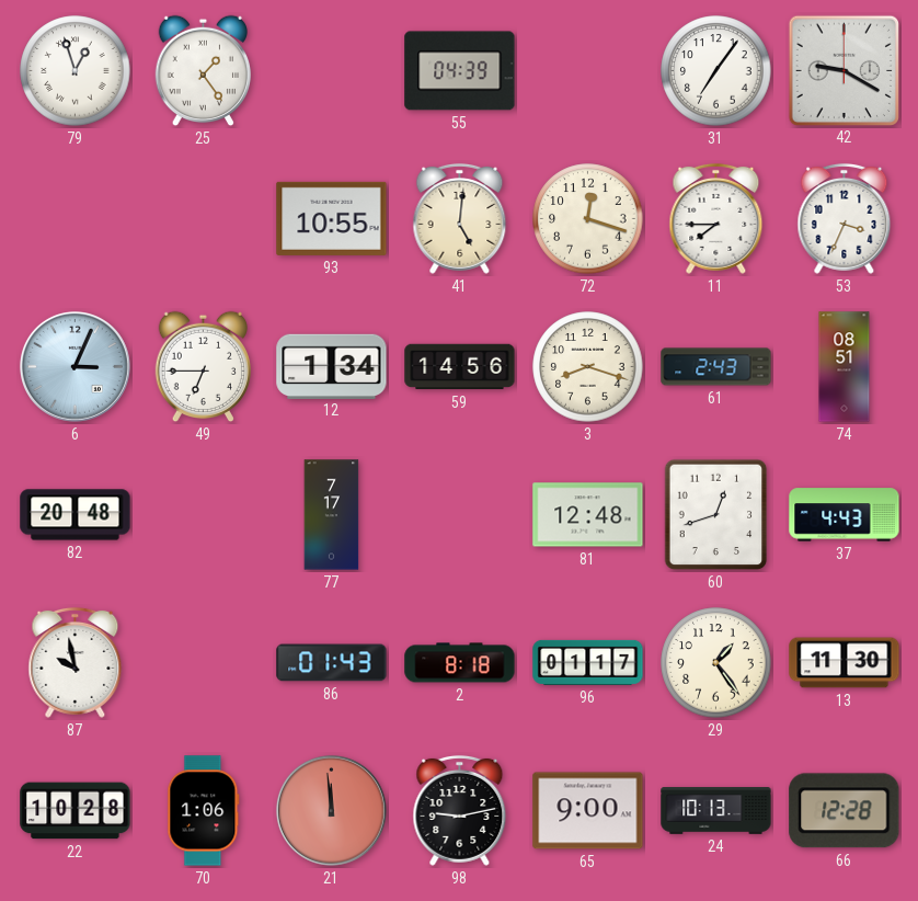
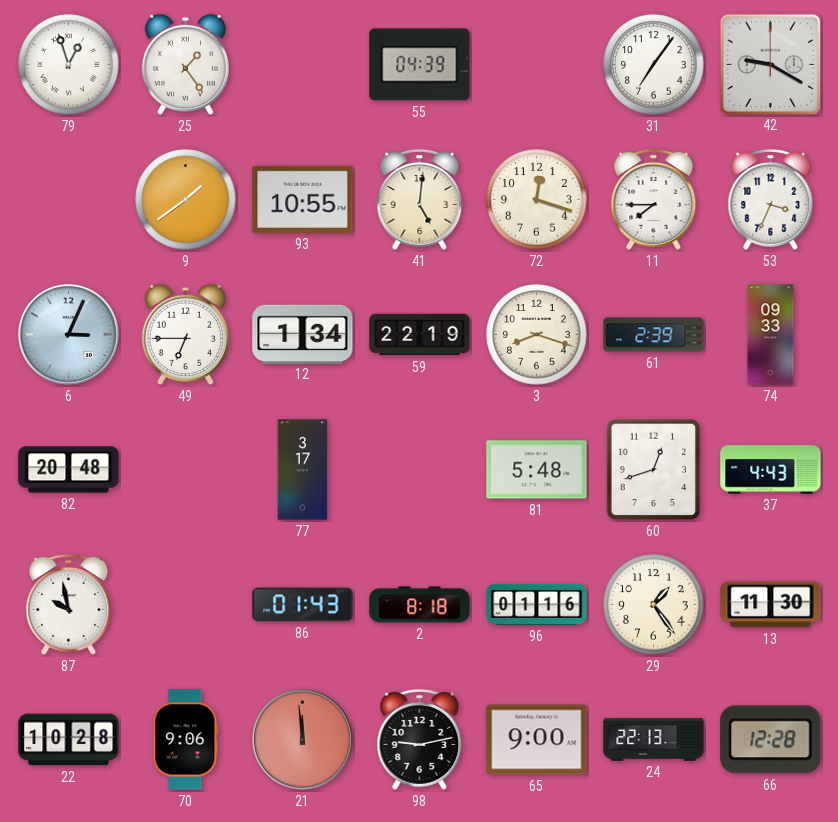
9: none -> 1:39 (186, 200)
59: 14:56 -> 22:19 (420, 335)
61: 2:43 -> 2:39 (654, 335)
74: 08:51 -> 09:33 (771, 335)
77: 7:17 -> 3:17 (303, 470)
81: 12:48 -> 5:48 (537, 470)
96: 01:17 -> 01:16 (537, 604)
70: 1:06 -> 9:06 (186, 740)
24: 10:13 -> 22:13 (654, 740)
